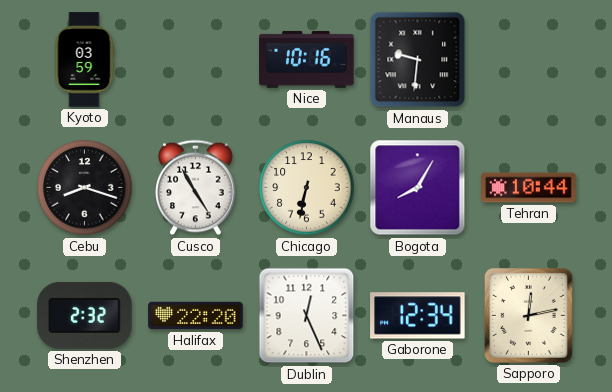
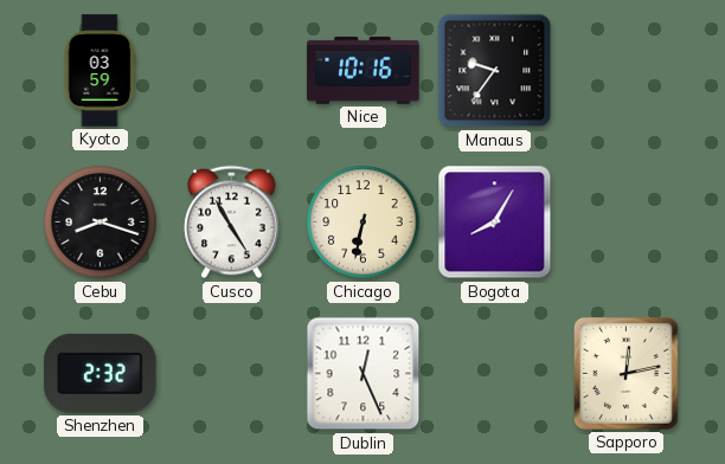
Manaus: 9:31 -> 9:36 (495, 71)
Tehran: 10:44 -> none (529, 188)
Halifax: 22:20 -> none (196, 316)
Gaborone: 12:34 -> none (418, 316)
